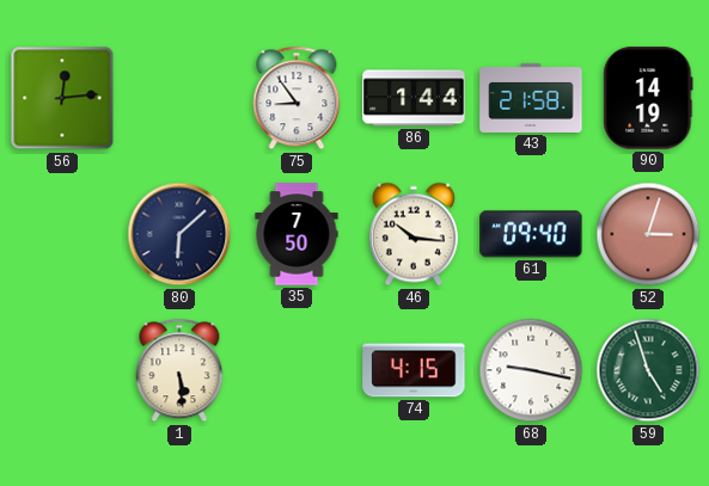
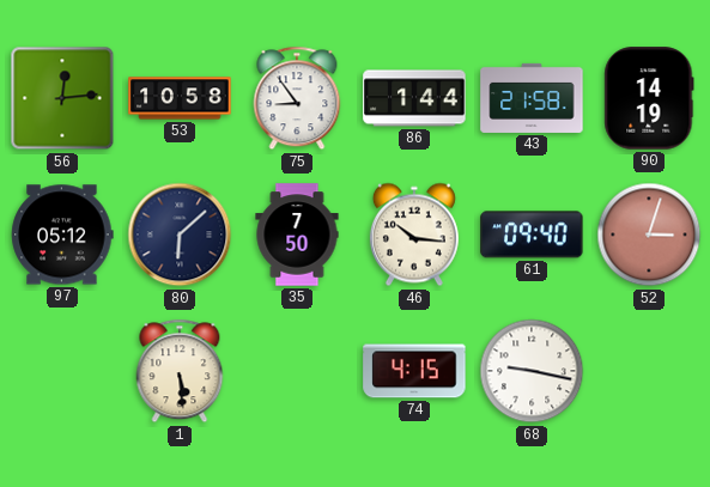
53: none -> 10:58 (180, 98)
97: none -> 05:12 (62, 235)
59: 4:57 -> none (648, 370)
